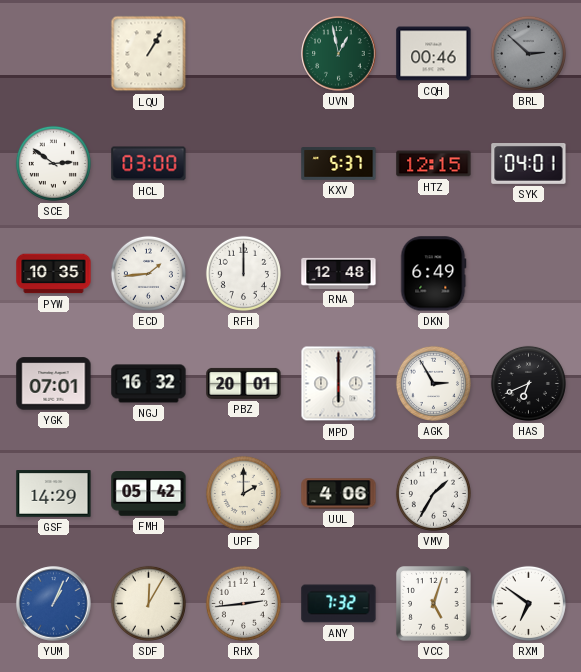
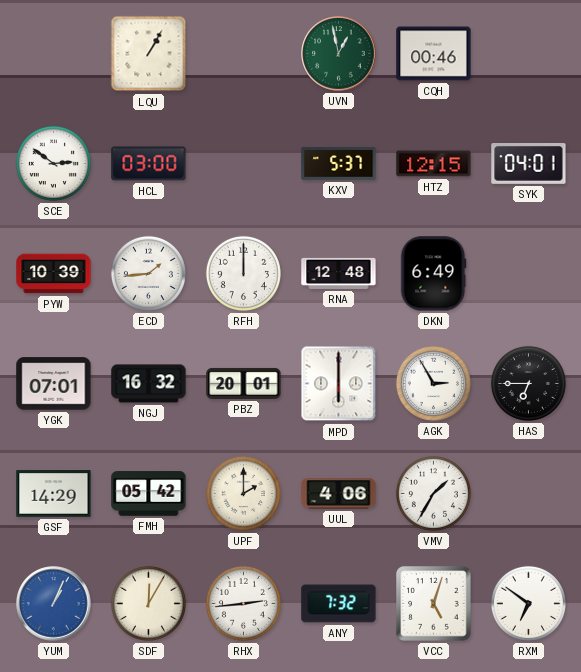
BRL: 2:52 -> none (528, 53)
PYW: 10:35 -> 10:39 (54, 274)
HAS: 6:41 -> 6:45 (528, 383)
